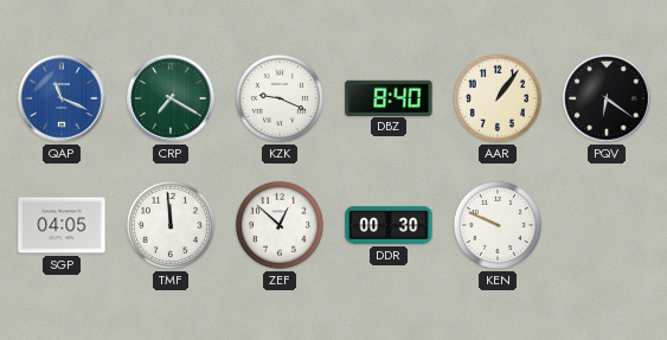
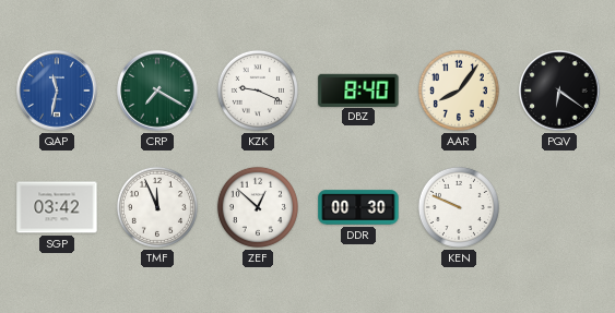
QAP: 11:19 -> 11:32 (57, 91)
AAR: 1:06 -> 8:06 (459, 91)
SGP: 04:05 -> 03:42 (57, 207)
TMF: 11:59 -> 11:56 (157, 207)
